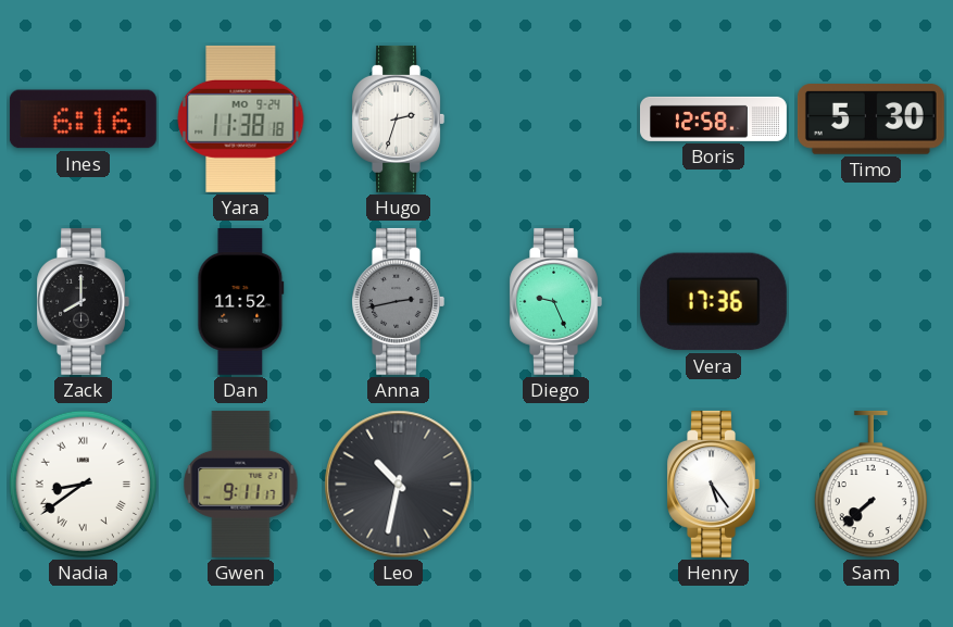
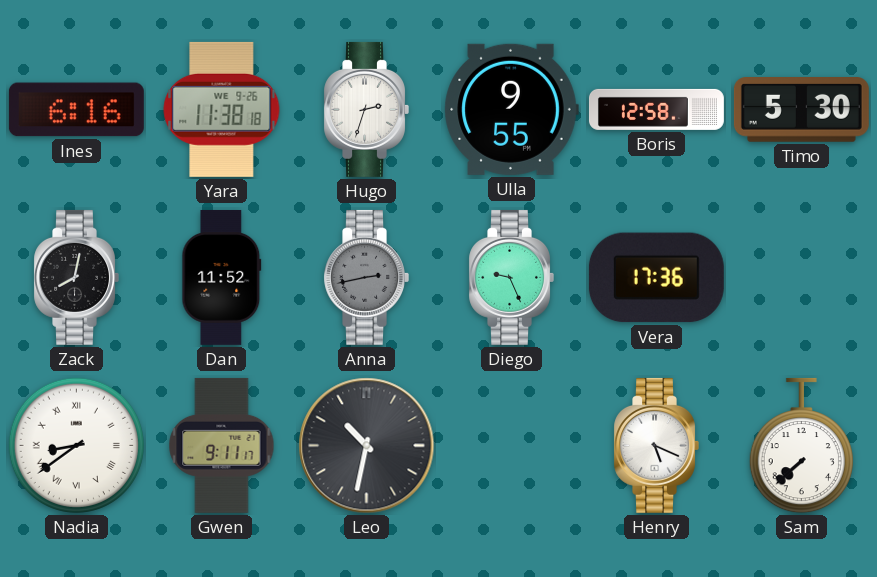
Yara date: MO 9-24 -> WE 9-26 (222, 109)
Ulla: none -> 9:55 (511, 109)
Zack: 8:00 -> 8:02 (76, 277)
Henry: 5:24 -> 5:19 (656, 445)
